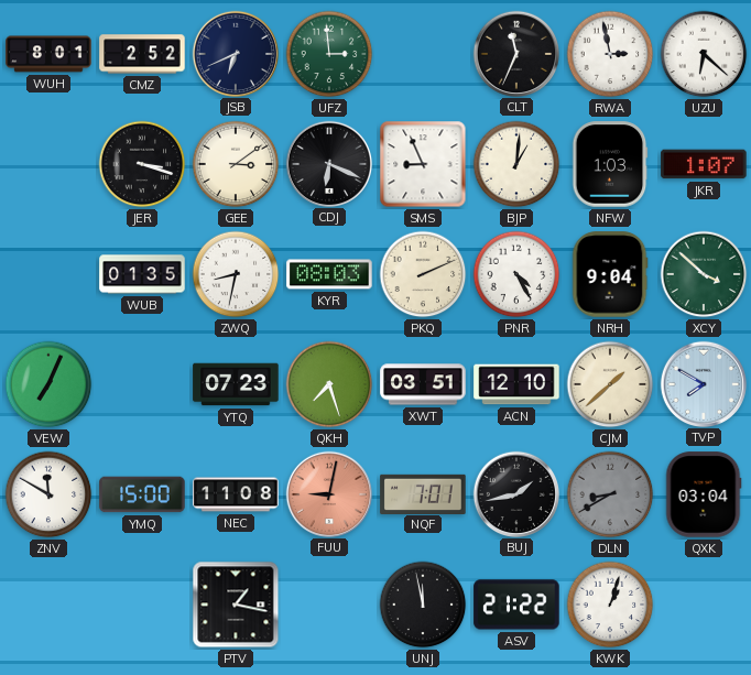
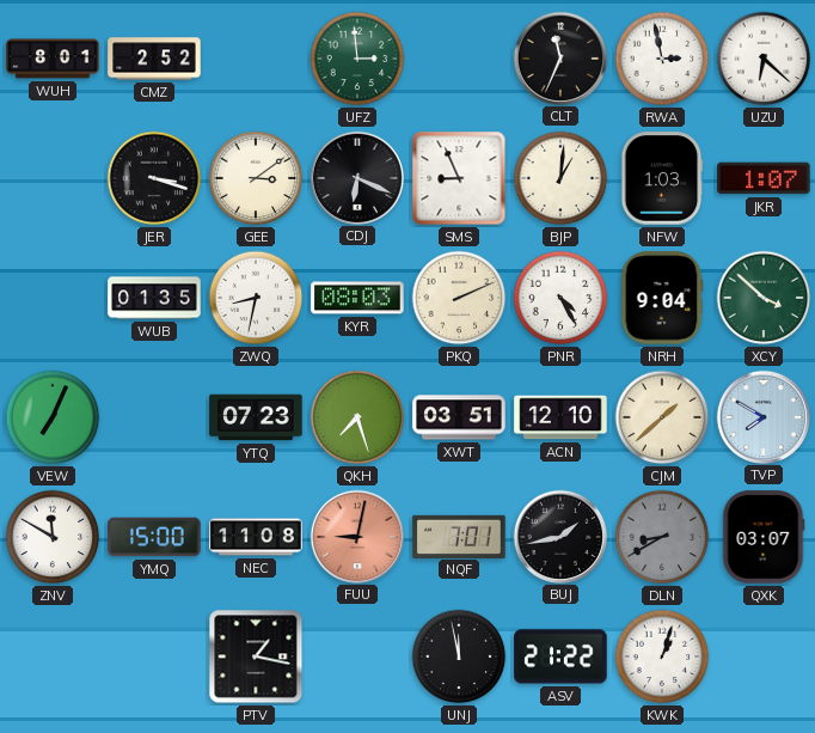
JSB: 6:41 -> none (235, 53)
QXK: 03:04 -> 03:07 (764, 537)
